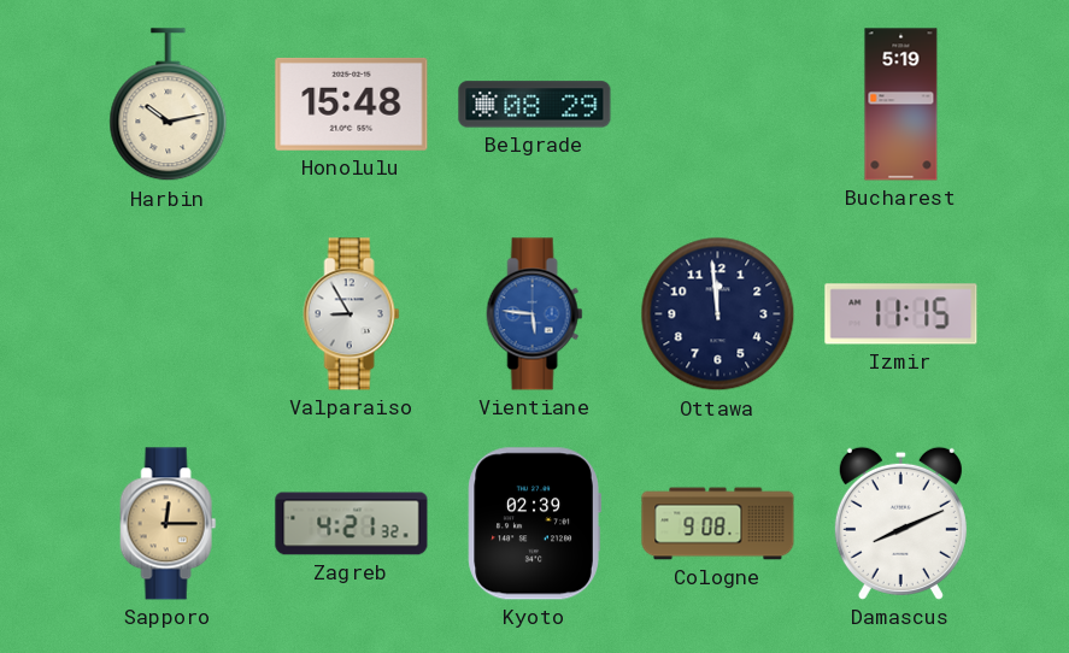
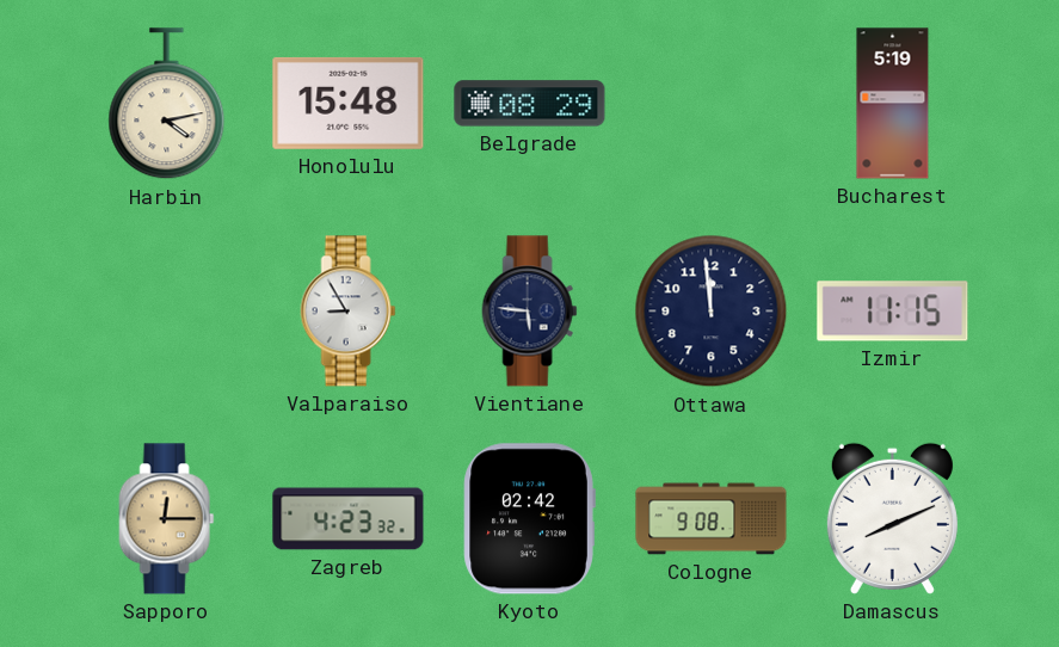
Harbin: 10:13 -> 4:13 (167, 104)
Vientiane dial: blue -> navy (530, 312)
Zagreb: 4:21 -> 4:23 (349, 519)
Kyoto: 02:39 -> 02:42 (529, 519)
